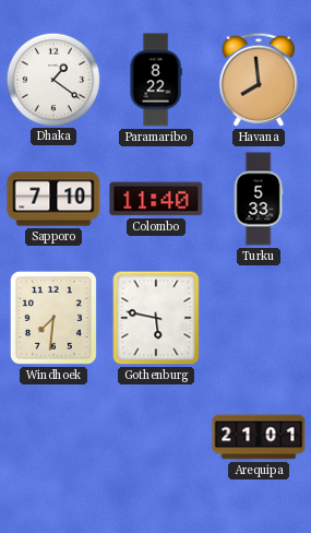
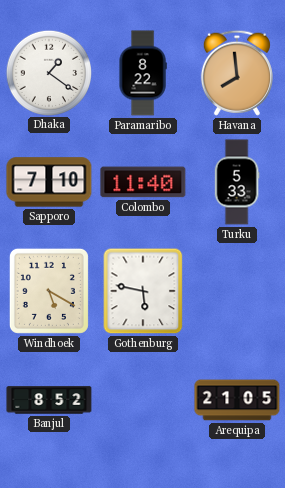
Windhoek: 7:31 -> 5:20 (49, 291)
Banjul: none -> 8:52 (49, 400)
Arequipa: 21:01 -> 21:05 (237, 400)
